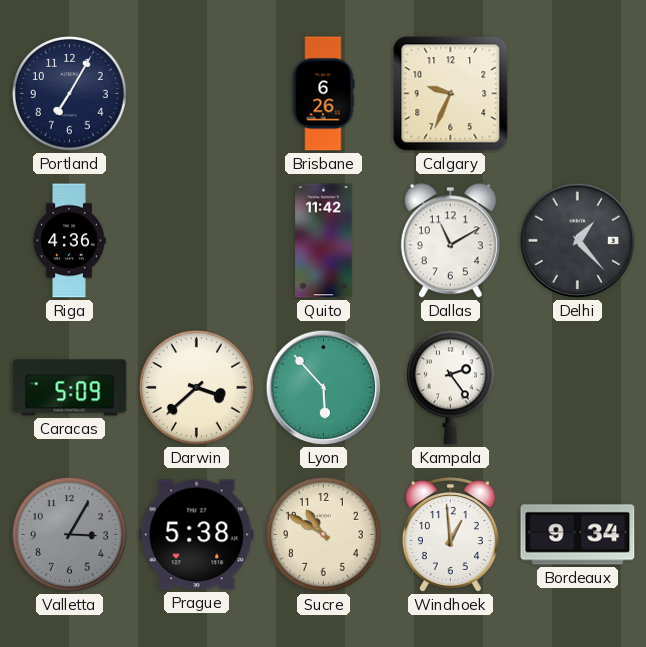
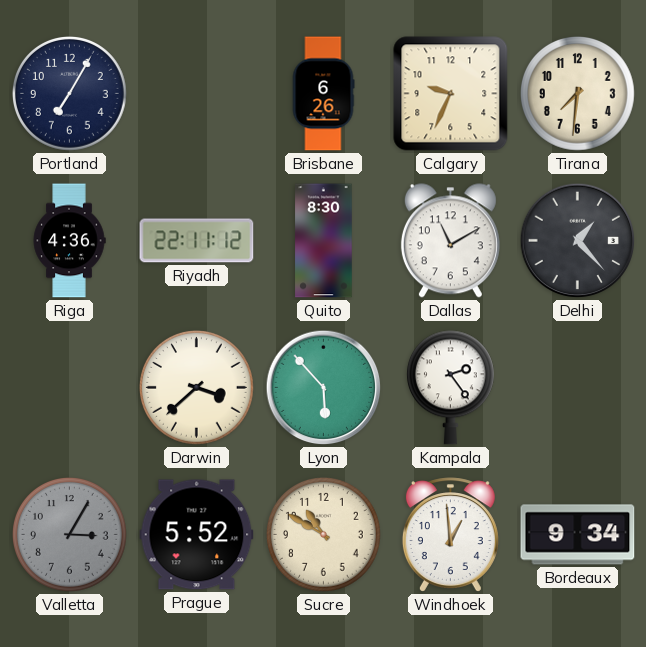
Tirana: none -> 7:31 (578, 94)
Riyadh: none -> 22:11 (197, 241)
Quito: 11:42 -> 8:30 (324, 241)
Caracas: 5:09 -> none (70, 388)
Prague: 5:38 -> 5:52 (197, 535)
